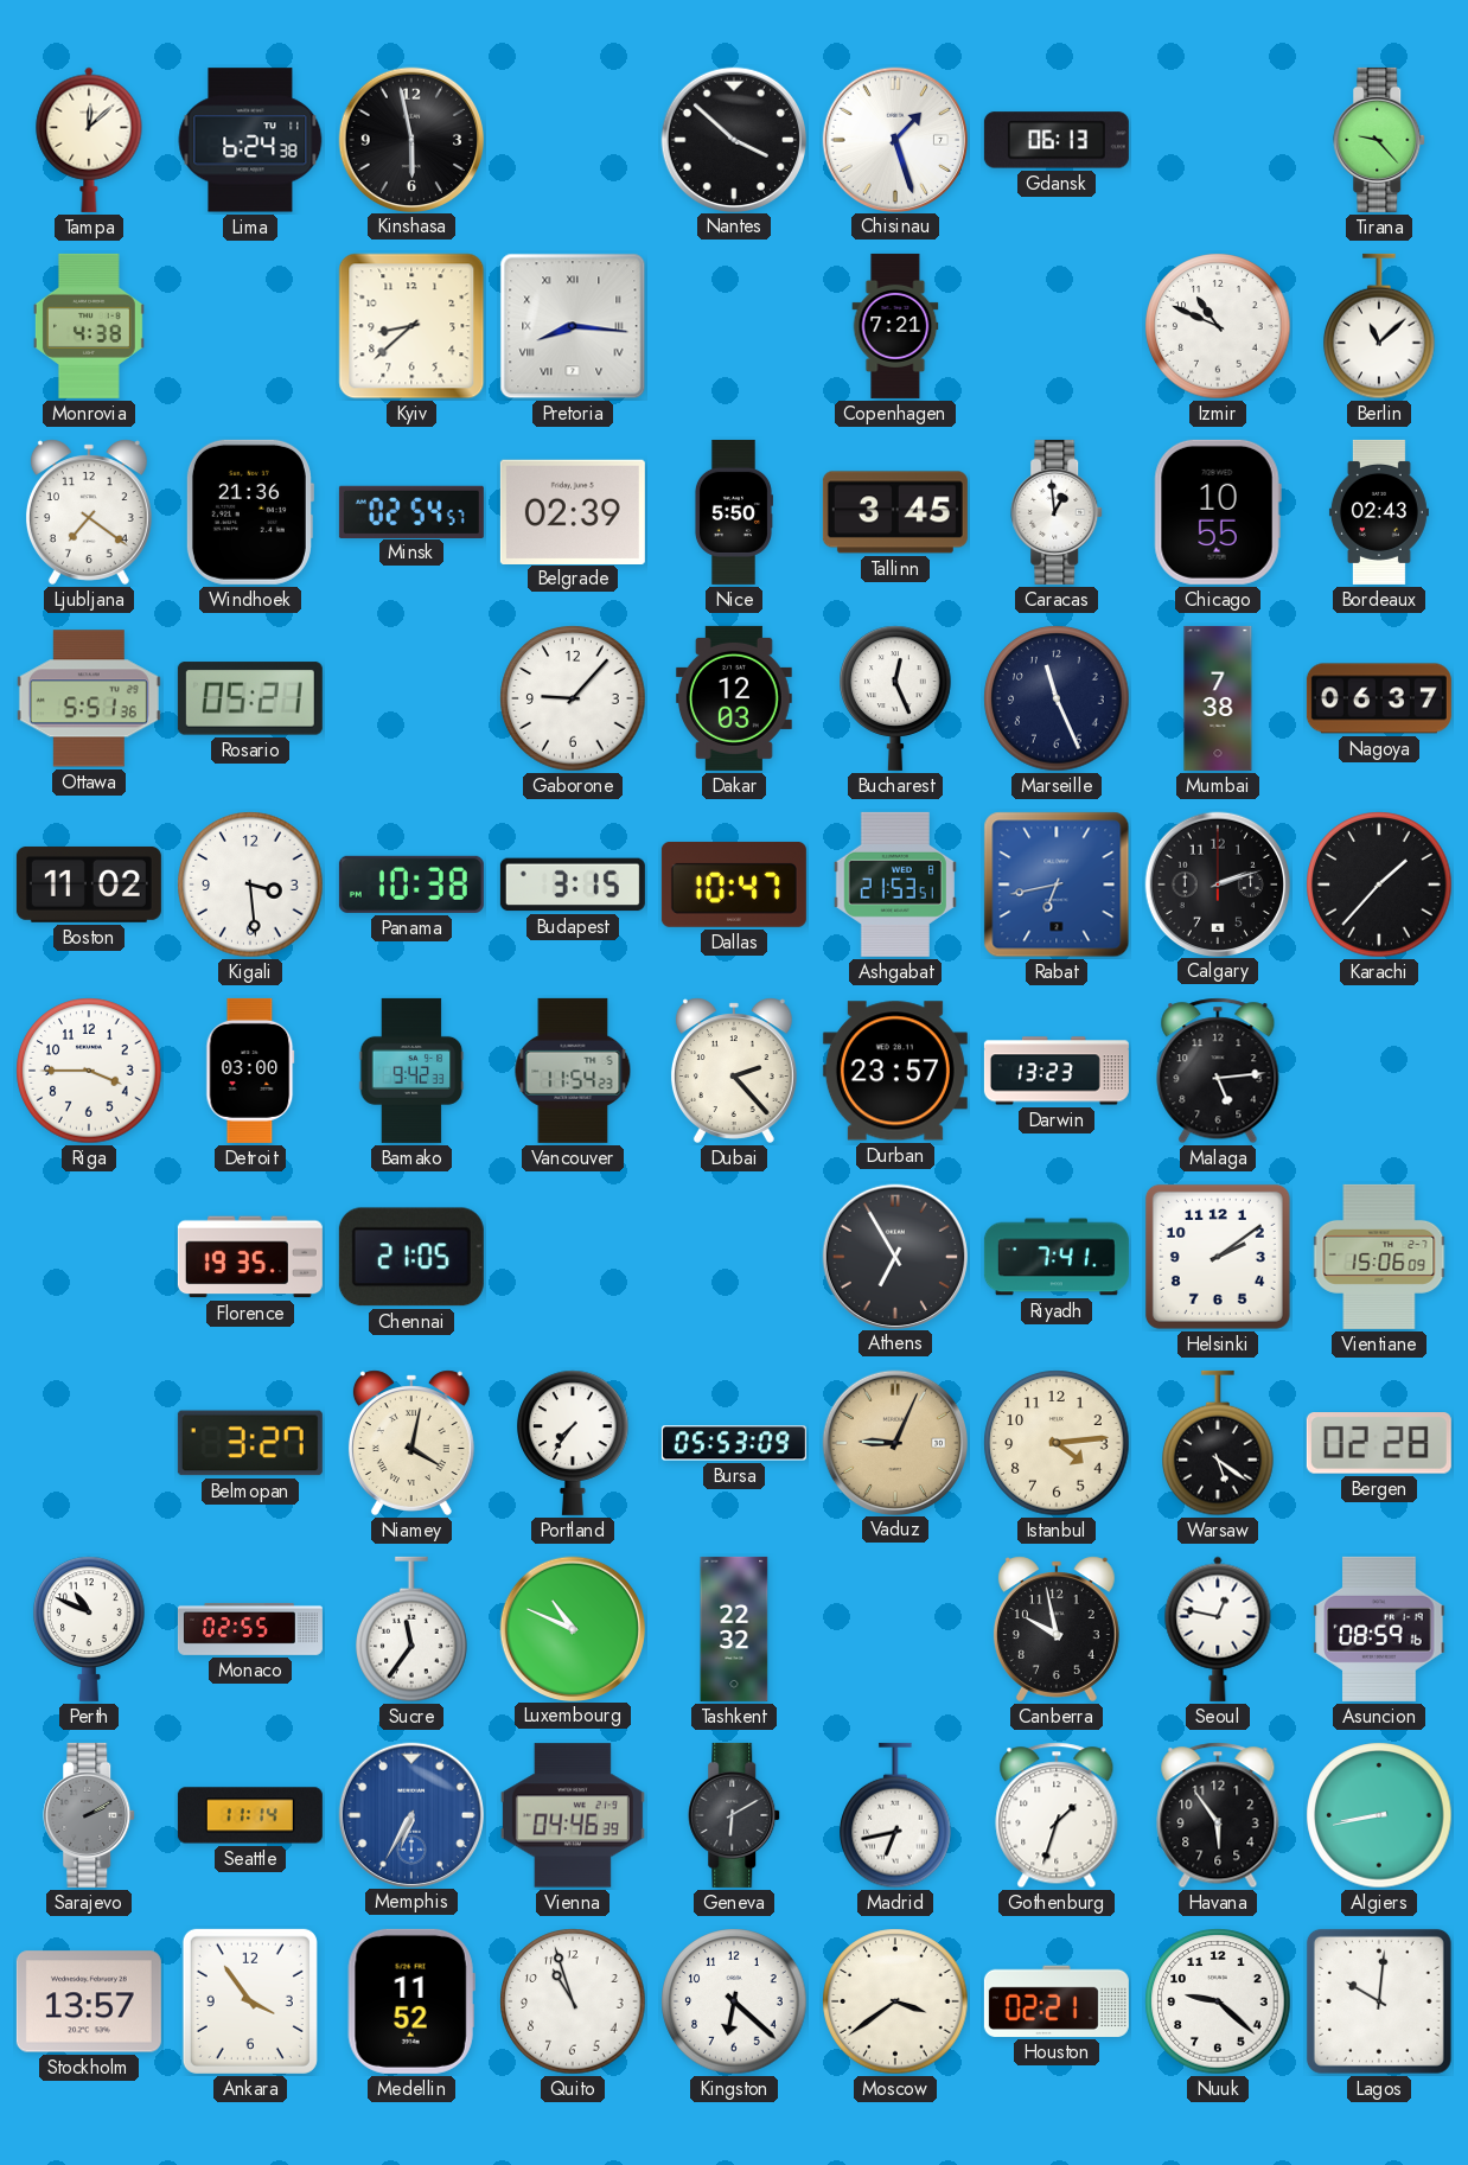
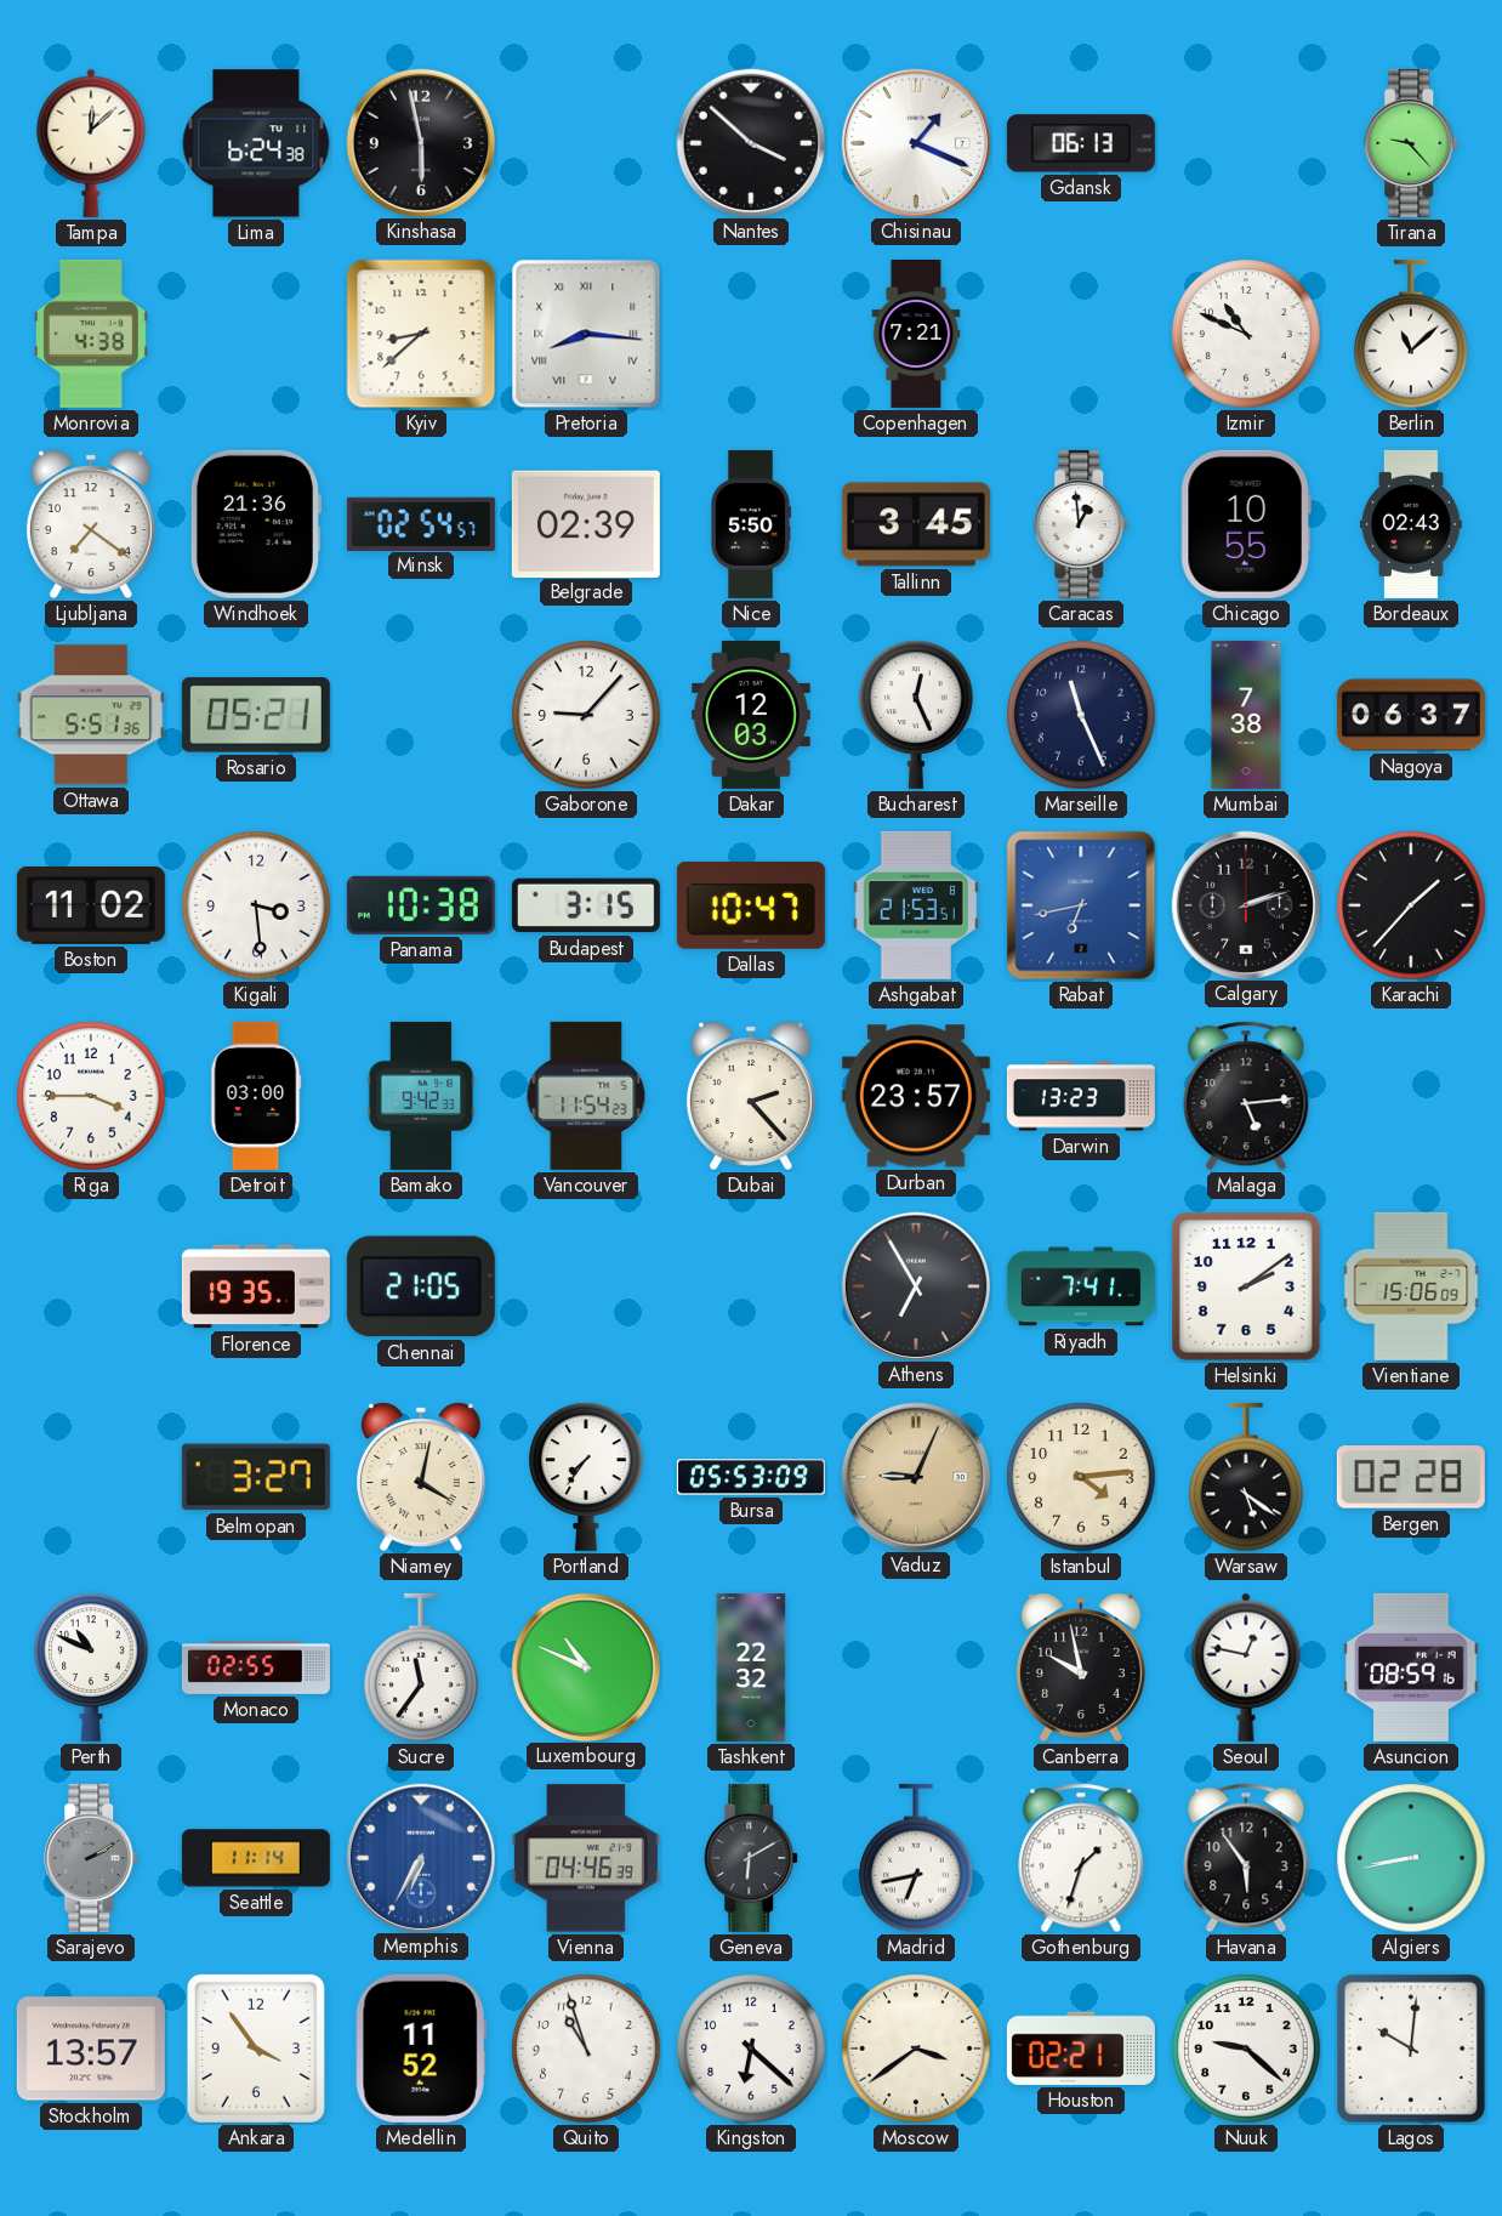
Chisinau: 1:27 -> 1:19 (915, 142)
